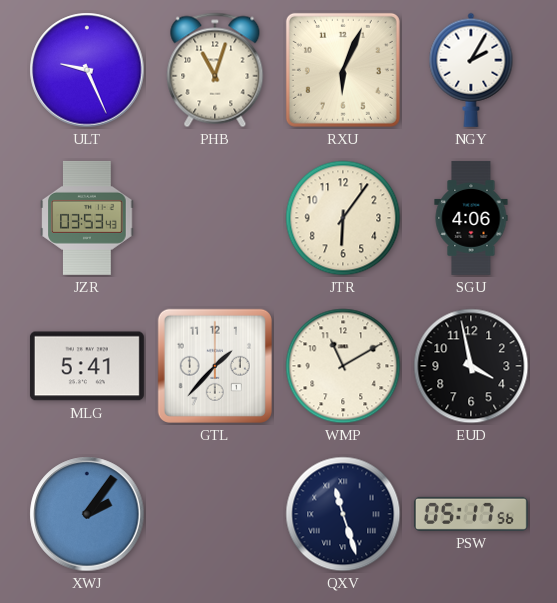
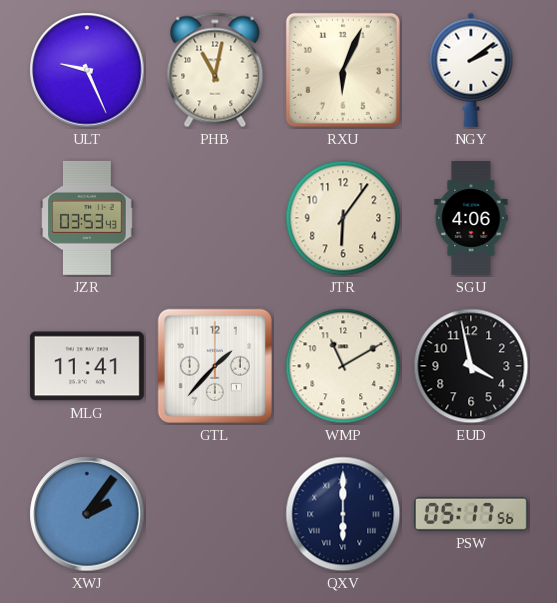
PHB: 11:03 -> 11:02 (215, 70)
NGY: 2:05 -> 2:09 (471, 70)
MLG: 5:41 -> 11:41 (87, 366)
QXV: 11:27 -> 6:00 (343, 514)
